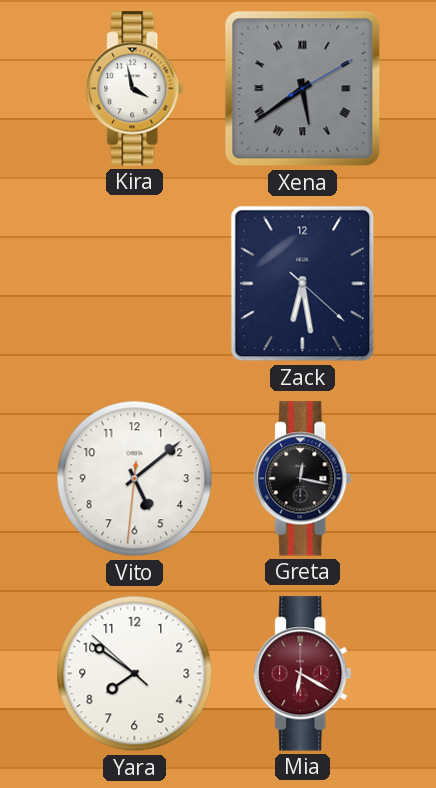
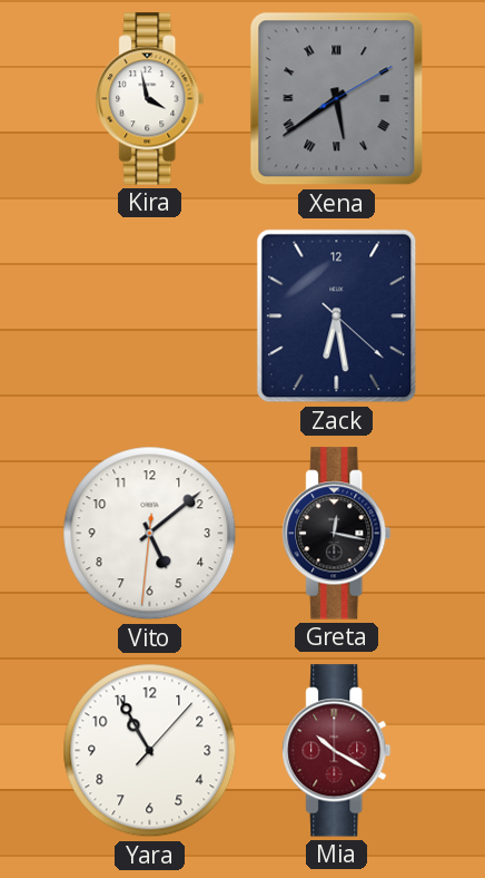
Yara: 7:50 -> 10:55 (150, 751)
Mia: 6:20 -> 10:20 (337, 751)
